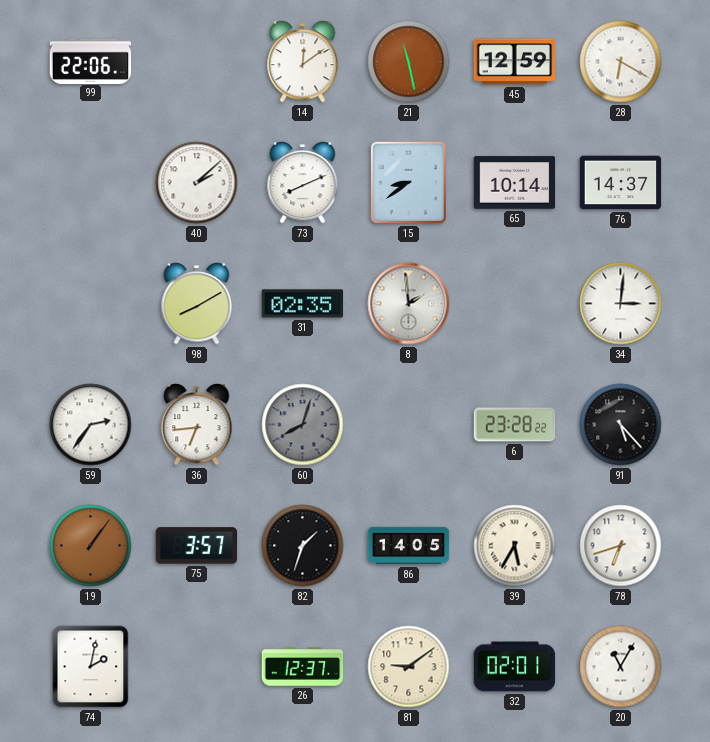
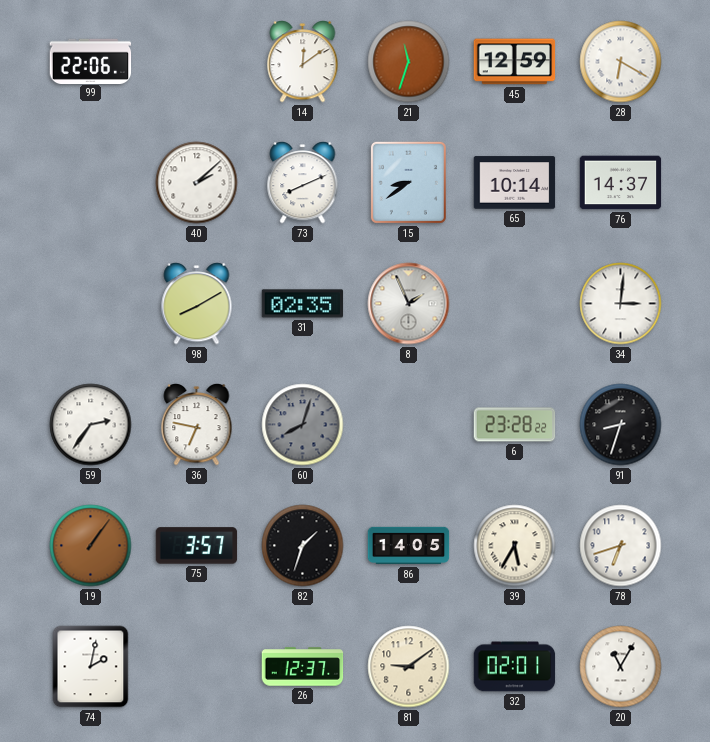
21: 11:28 -> 11:33 (409, 62)
8: 1:59 -> 1:56 (409, 304)
36: 6:44 -> 6:47 (197, 425)
91: 5:23 -> 8:33 (621, 425)
